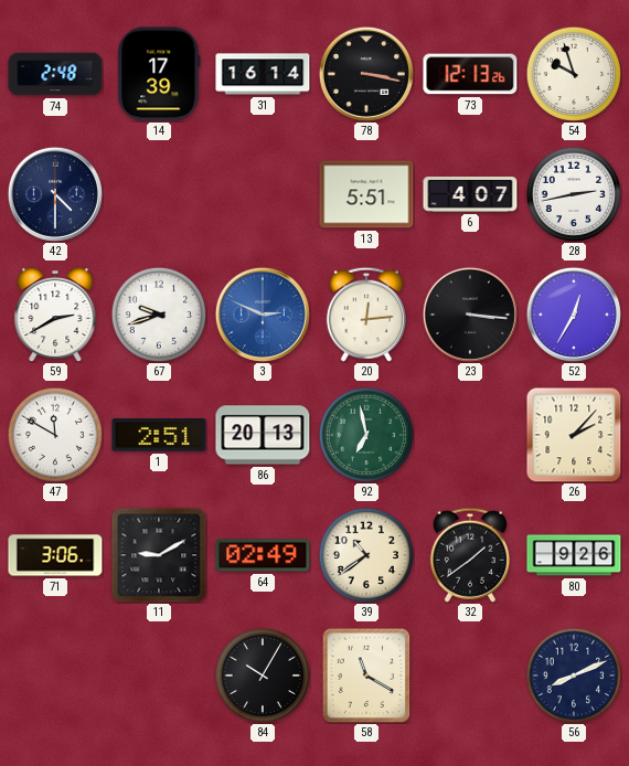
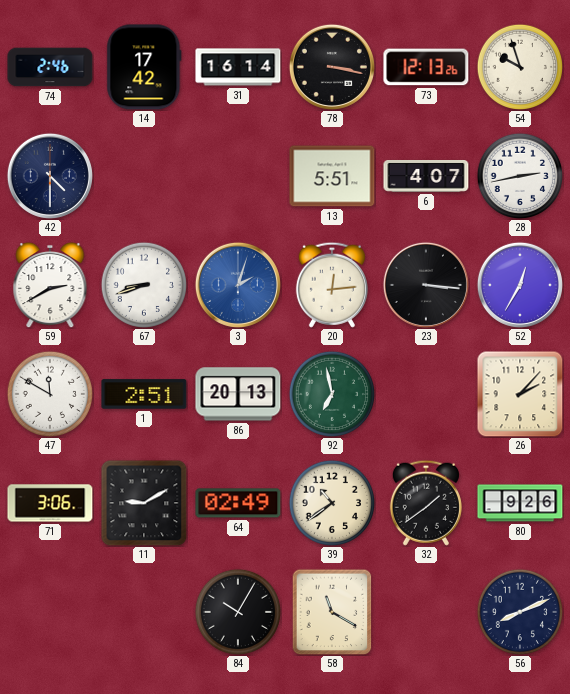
74: 2:48 -> 2:46 (50, 67)
14: 17:39 -> 17:42 (144, 67)
67: 9:42 -> 8:42 (143, 284)
3: 2:49 -> 2:03 (238, 285)
